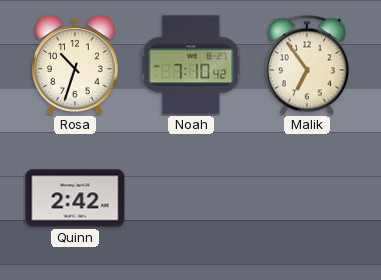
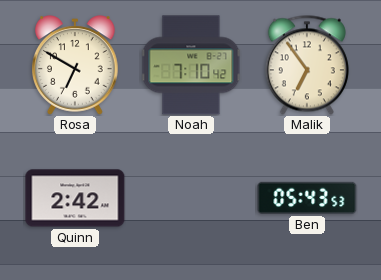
Rosa: 10:33 -> 6:50 (76, 65)
Ben: none -> 05:43 (307, 198)
